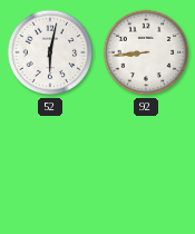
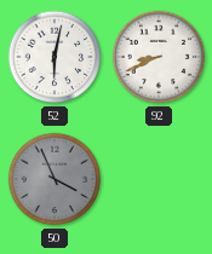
92: 8:44 -> 8:41 (159, 57)
50: none -> 3:56 (55, 179)
